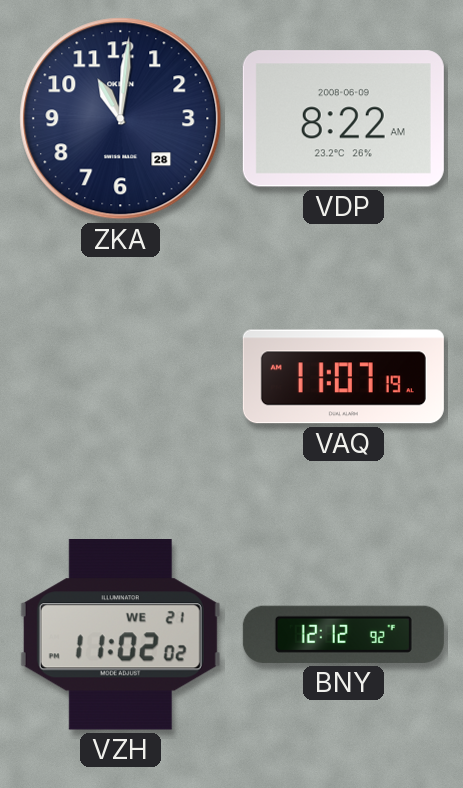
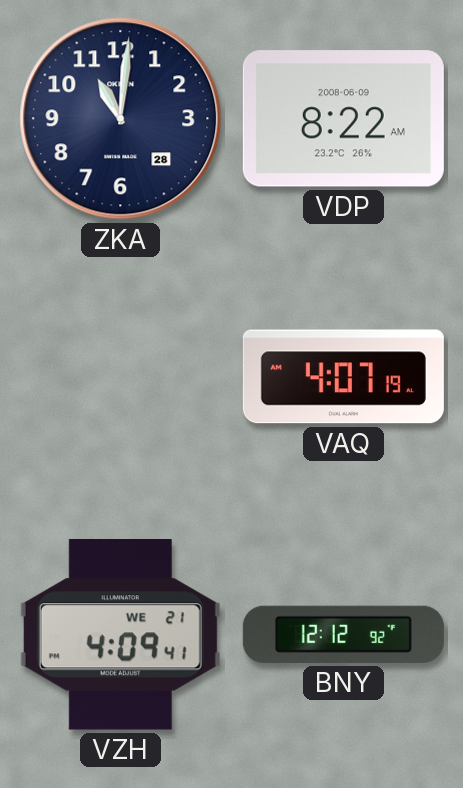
VAQ: 11:07 -> 4:07 (343, 377)
VZH: 11:02 -> 4:09 (120, 635)
